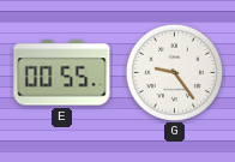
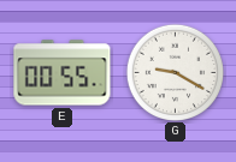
G: 9:24 -> 9:20 (175, 72)
